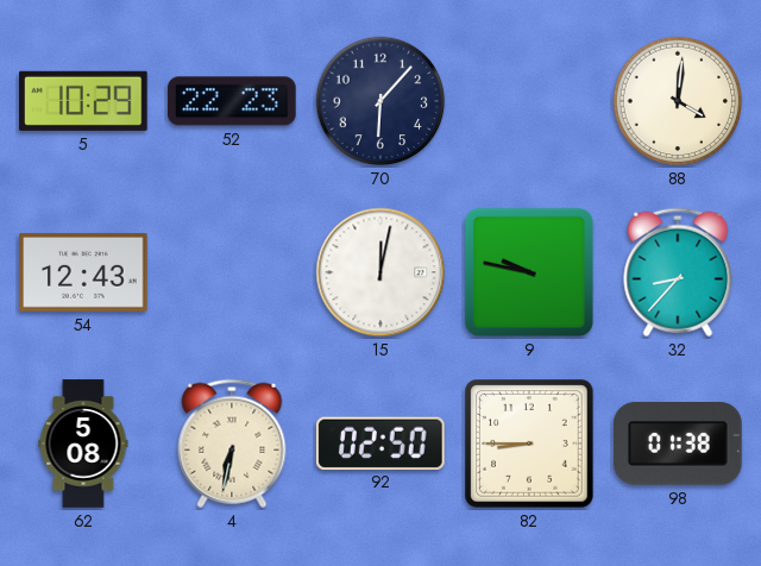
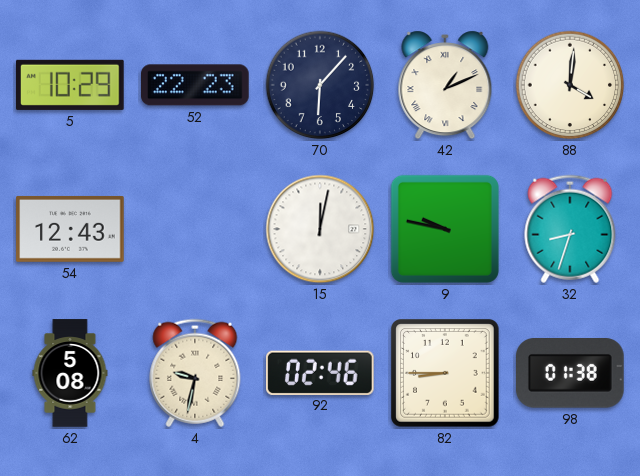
42: none -> 1:11 (445, 85)
32: 8:37 -> 8:33 (570, 229)
4: 6:32 -> 9:32 (195, 373)
92: 02:50 -> 02:46 (321, 372)
